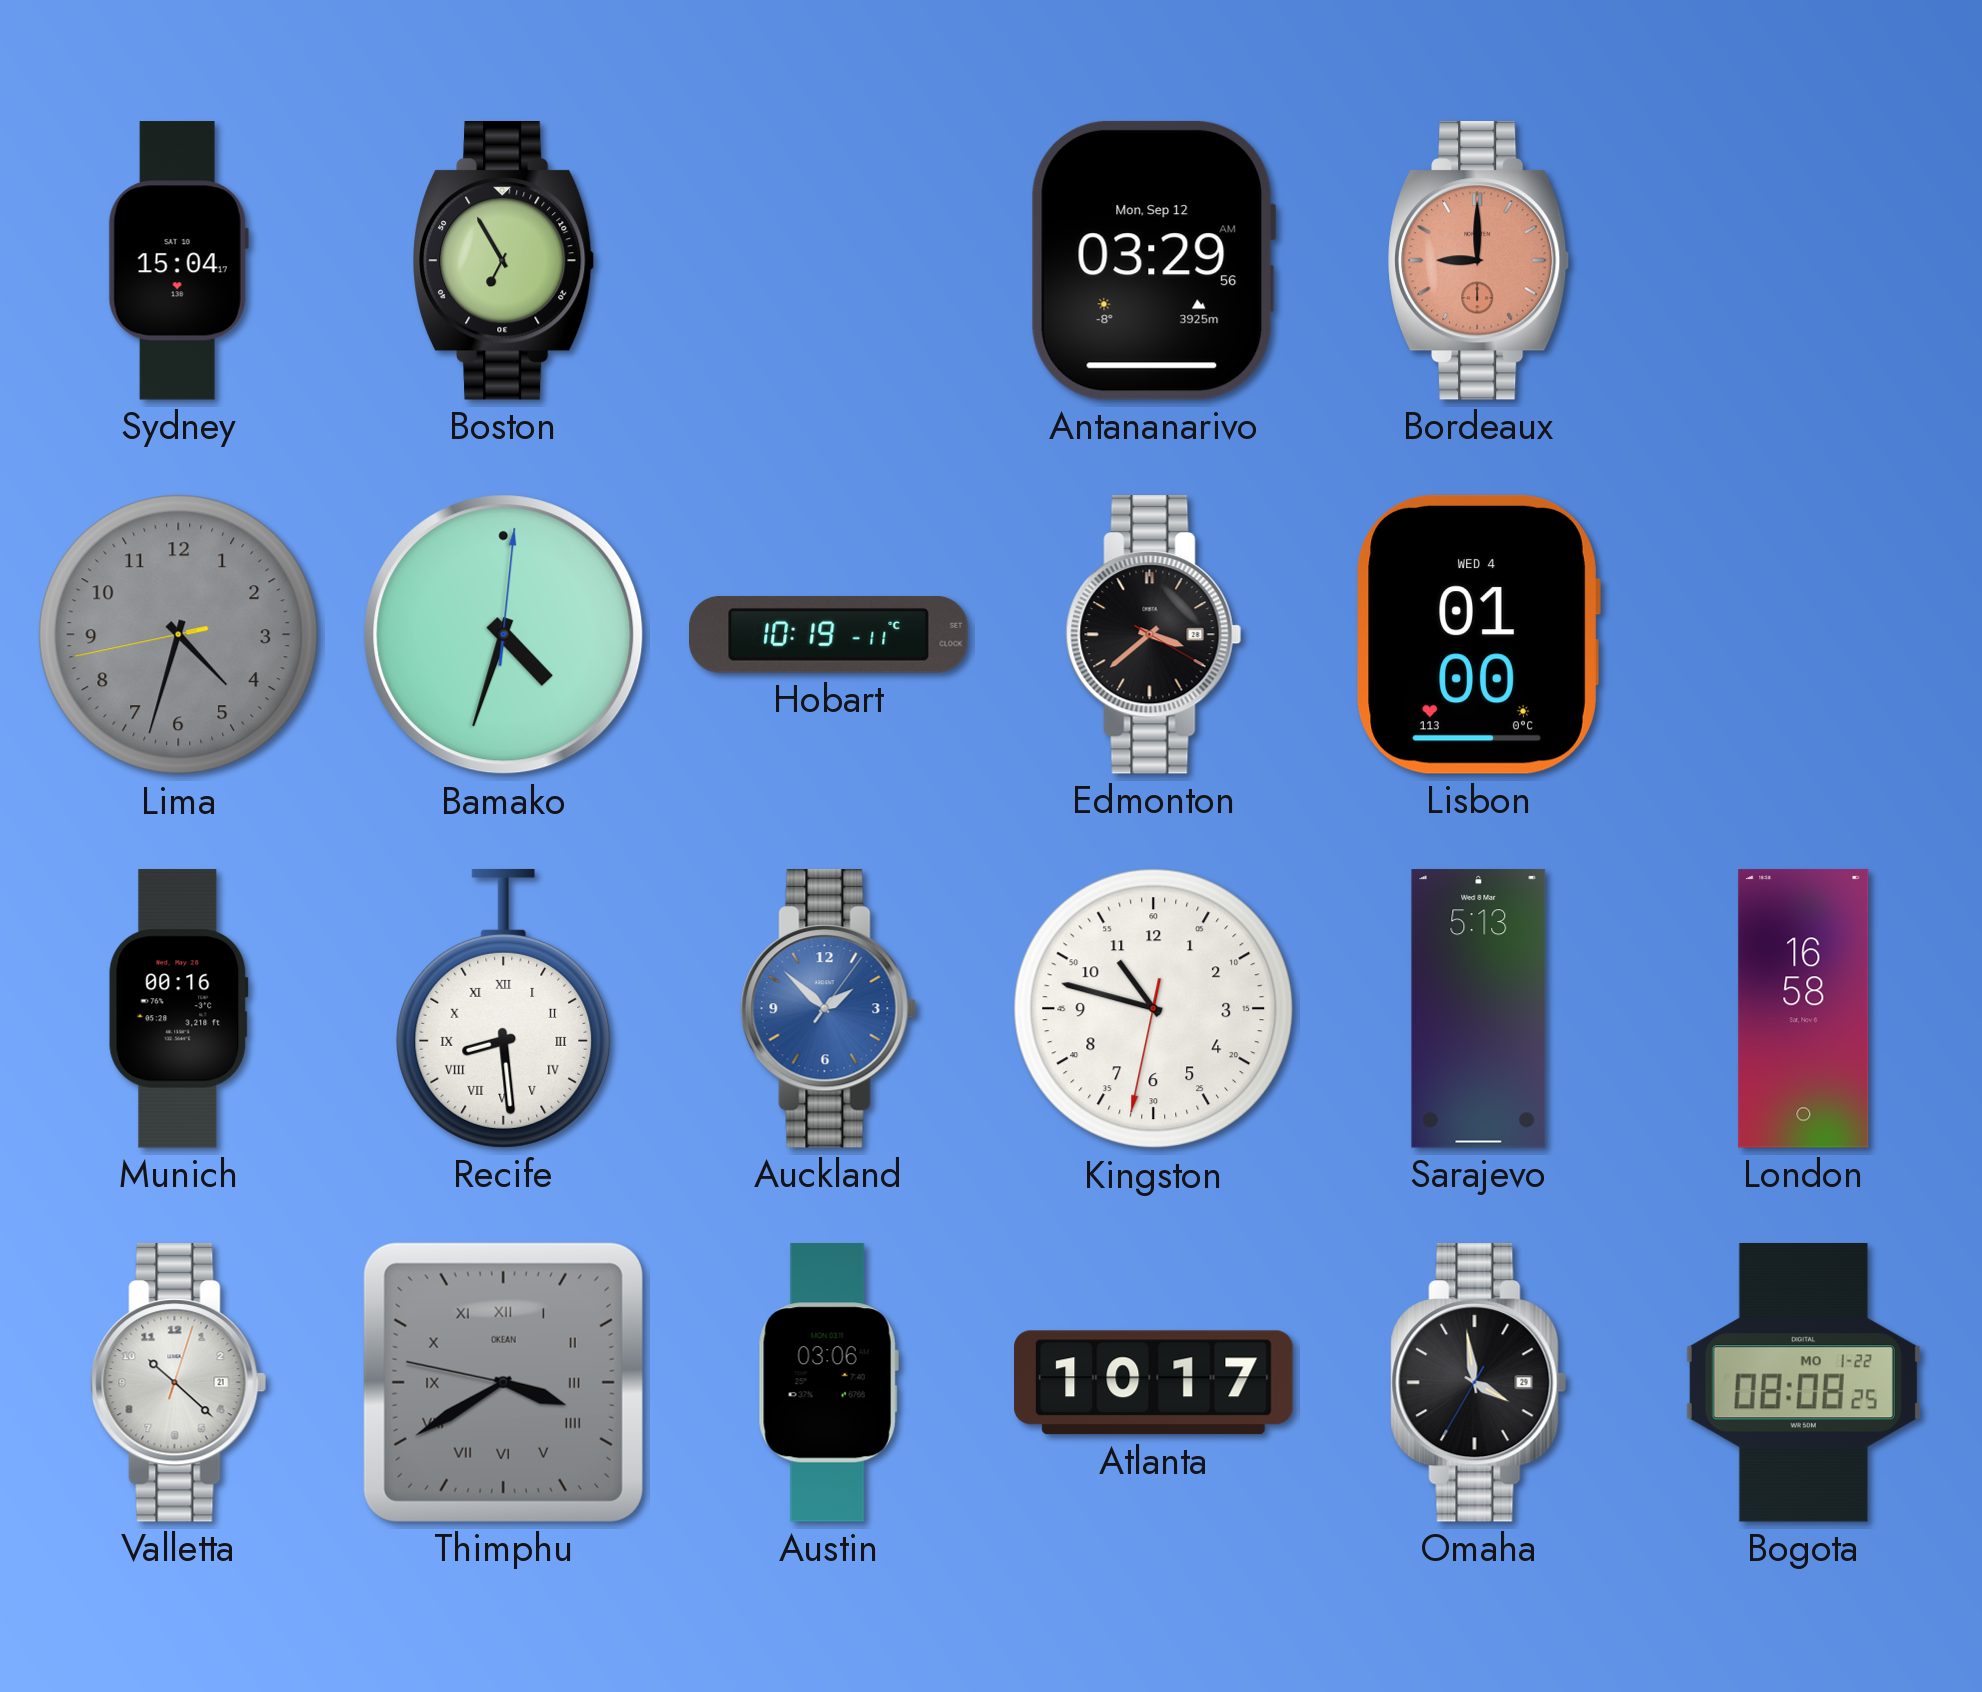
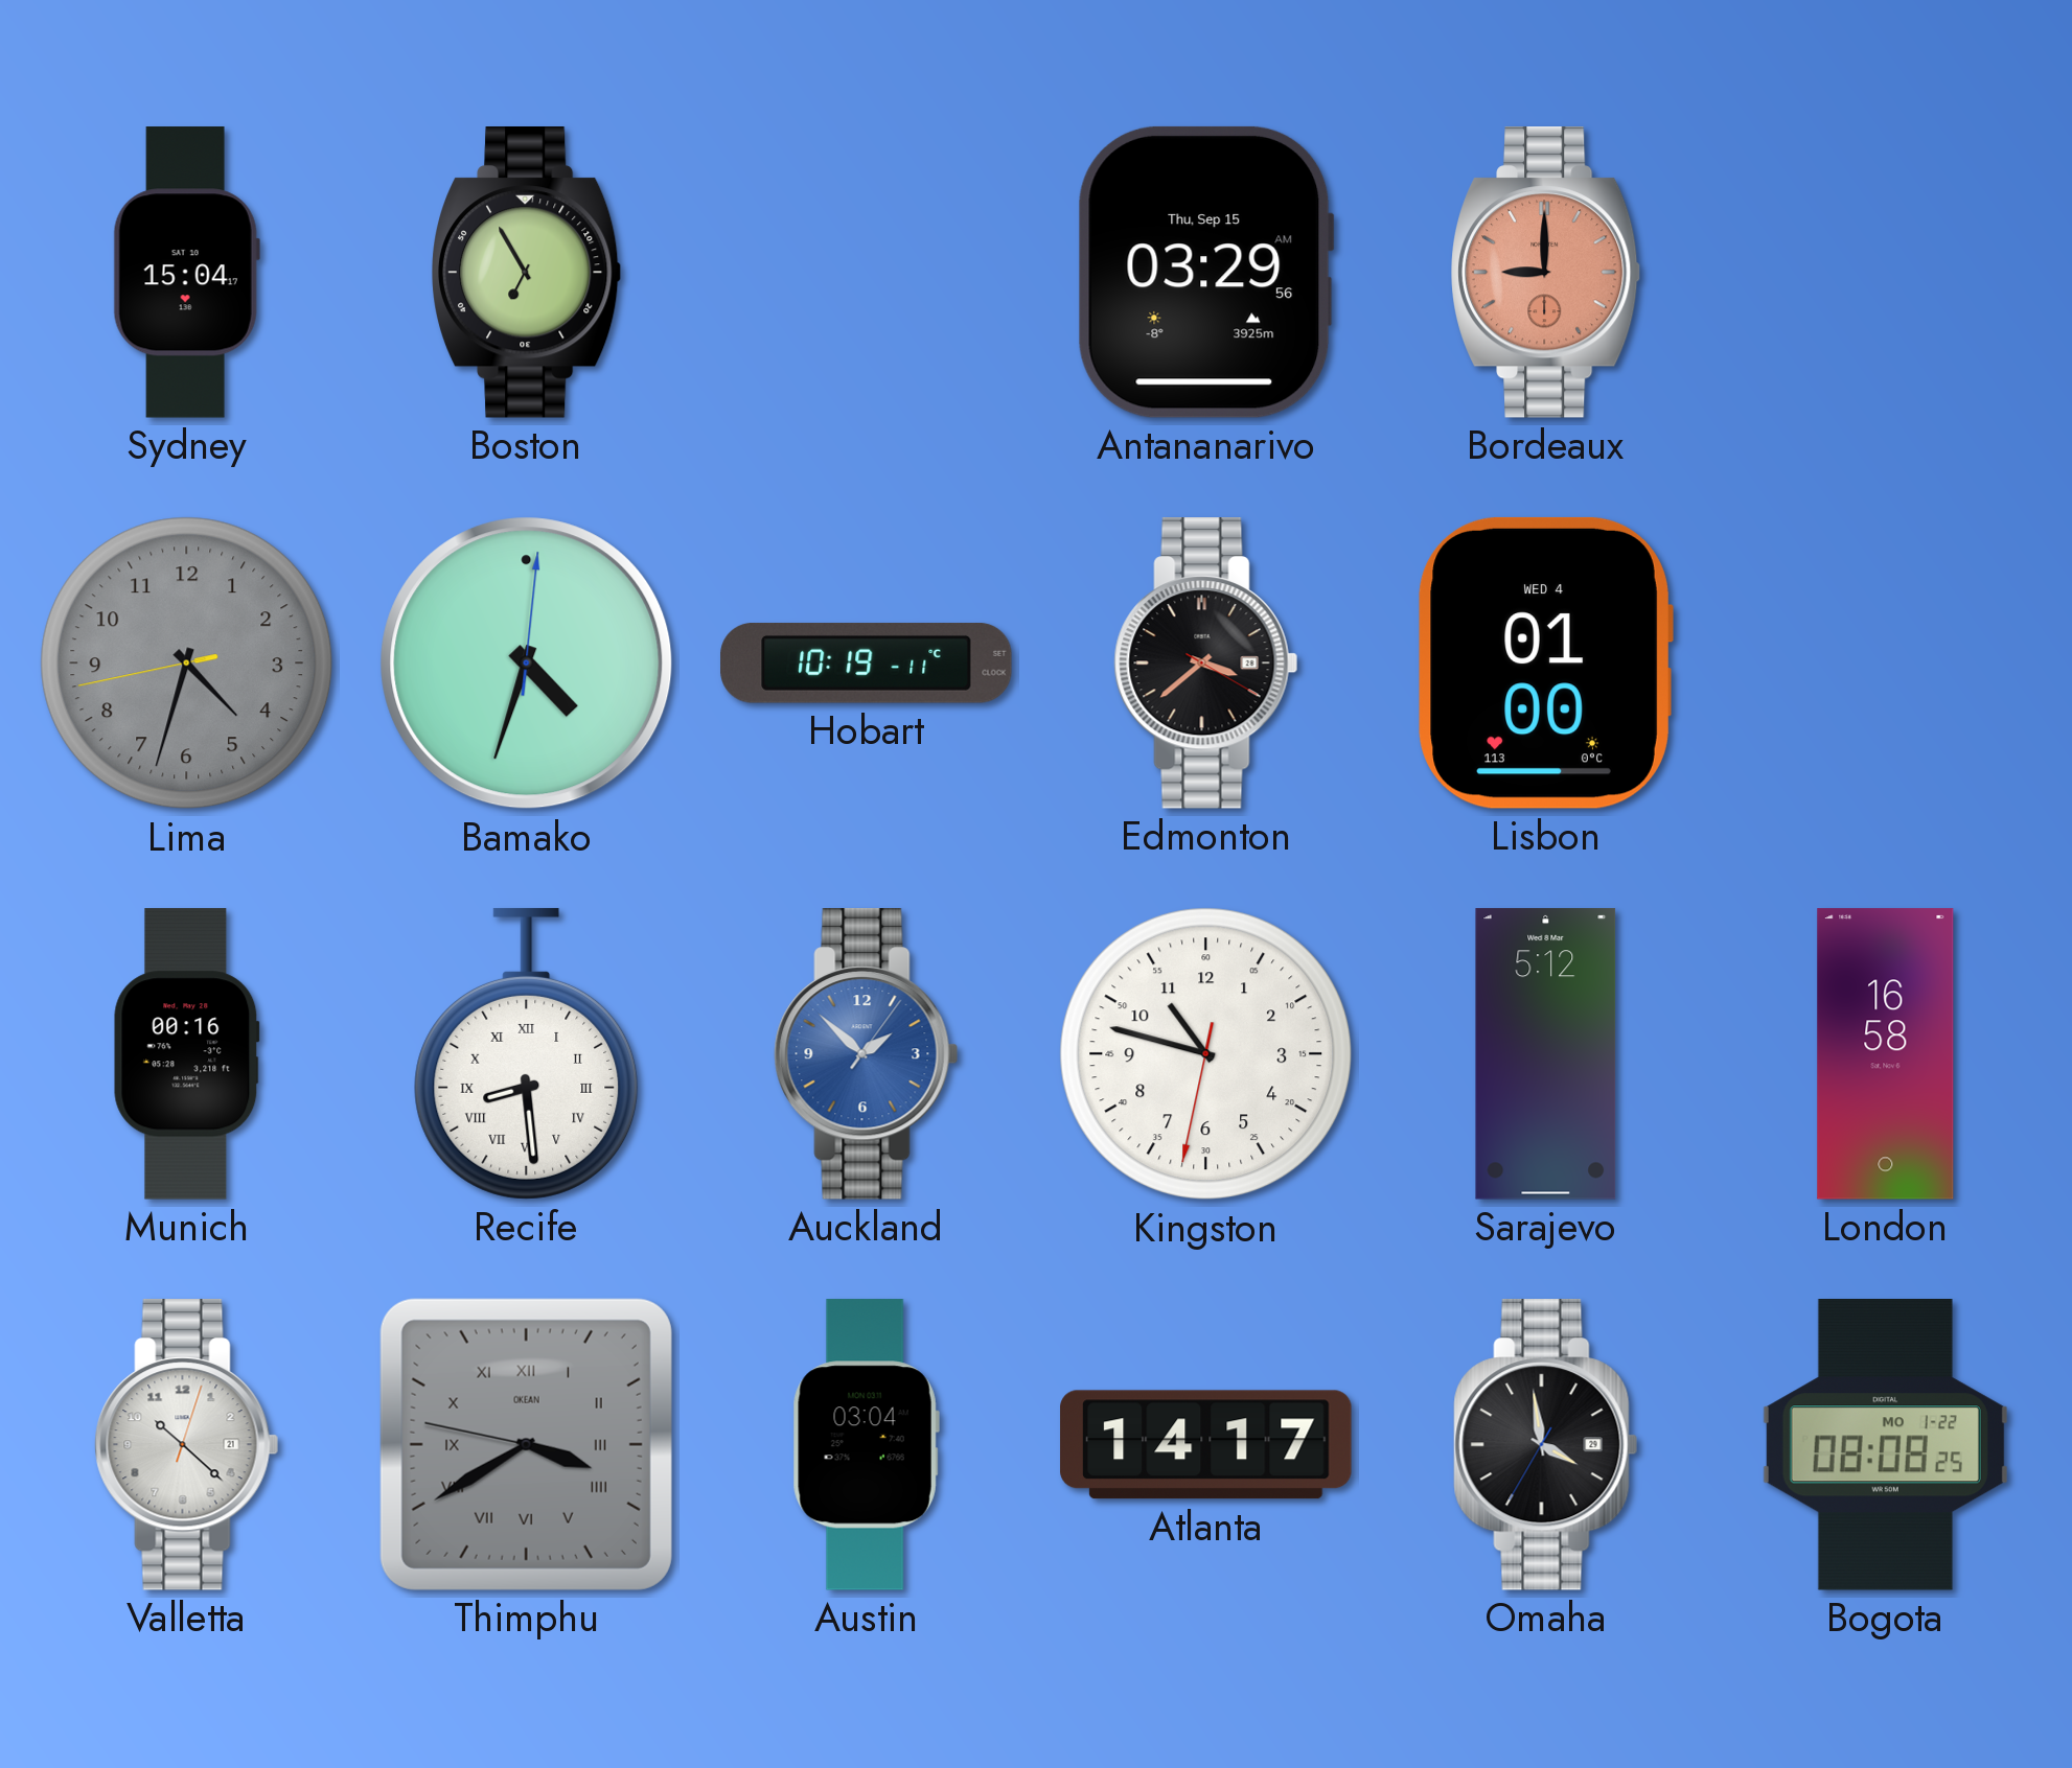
Antananarivo date: Mon, Sep 12 -> Thu, Sep 15 (1205, 272)
Sarajevo: 5:13 -> 5:12 (1546, 1054)
Austin: 03:06 -> 03:04 (866, 1445)
Atlanta: 10:17 -> 14:17 (1206, 1445)
